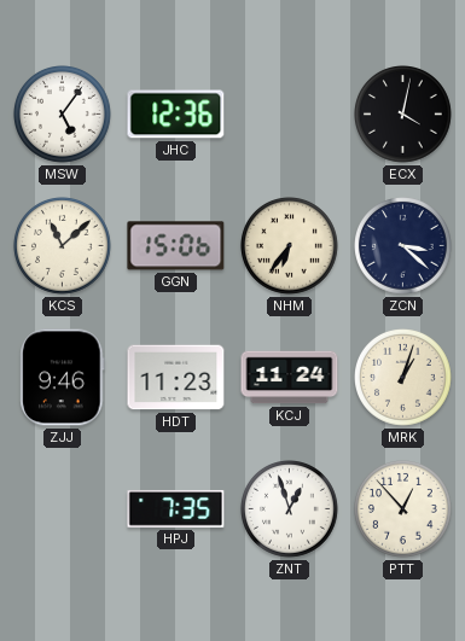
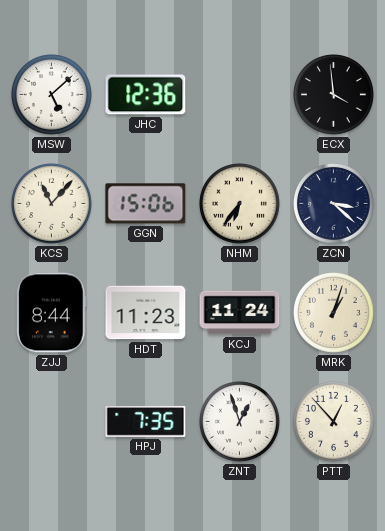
MSW: 5:06 -> 5:08 (52, 95)
ECX: 4:02 -> 3:59 (334, 95)
KCS: 11:08 -> 11:07 (52, 204)
ZJJ: 9:46 -> 8:44 (52, 313)
